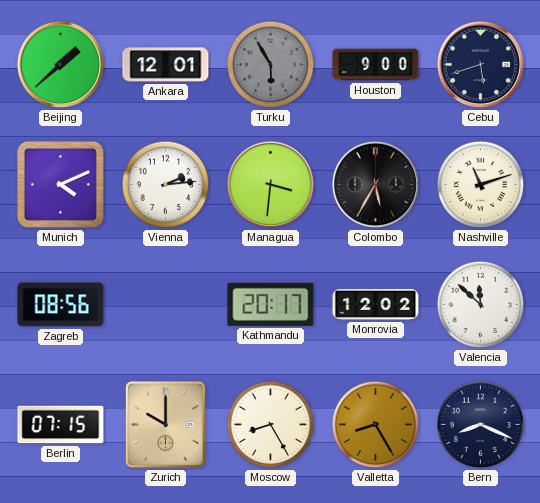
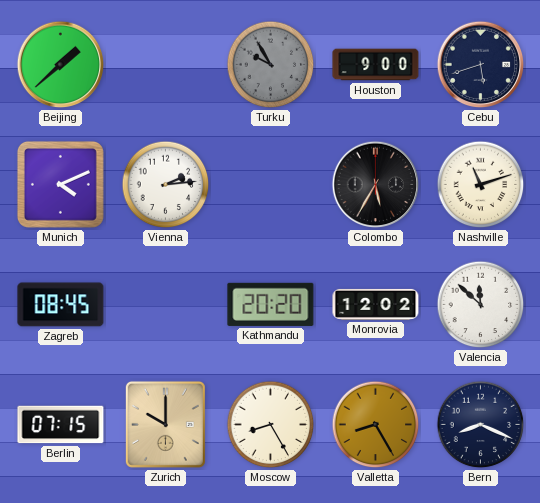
Ankara: 12:01 -> none (166, 65)
Turku: 5:55 -> 9:55 (271, 65)
Managua: 3:31 -> none (271, 185)
Zagreb: 08:56 -> 08:45 (61, 305)
Kathmandu: 20:17 -> 20:20 (271, 304)
